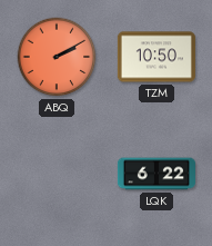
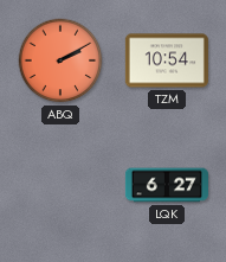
TZM: 10:50 -> 10:54 (167, 60)
LQK: 6:22 -> 6:27 (167, 185)
